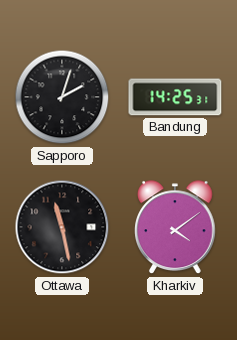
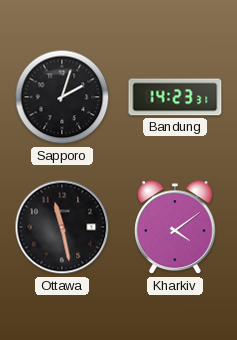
Bandung: 14:25 -> 14:23 (175, 97)
